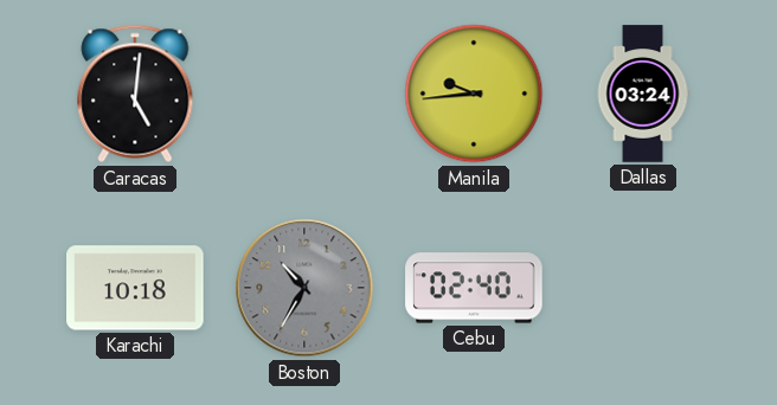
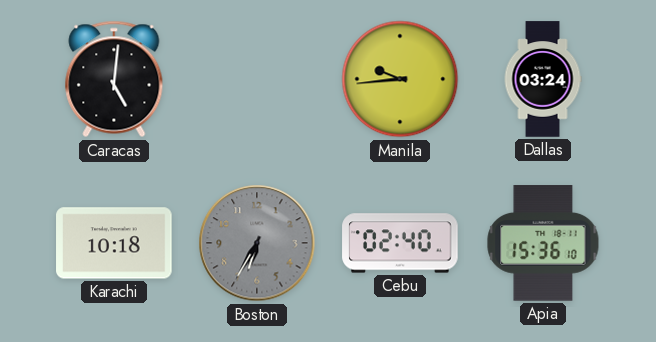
Boston: 10:35 -> 6:35 (257, 243)
Apia: none -> 15:36 (543, 243)
